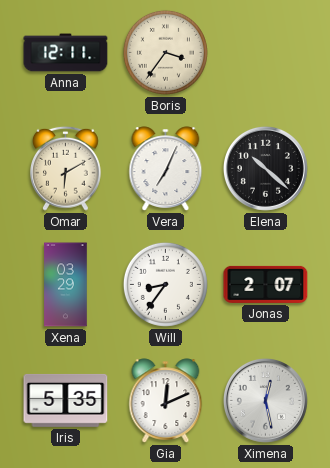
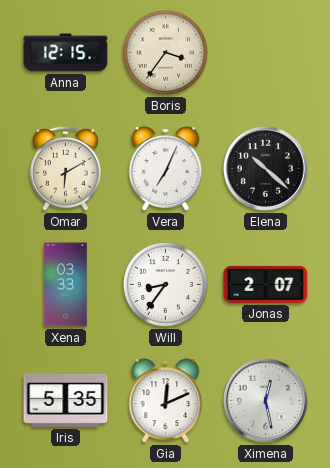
Anna: 12:11 -> 12:15 (66, 53)
Xena: 03:29 -> 03:33 (66, 285)
